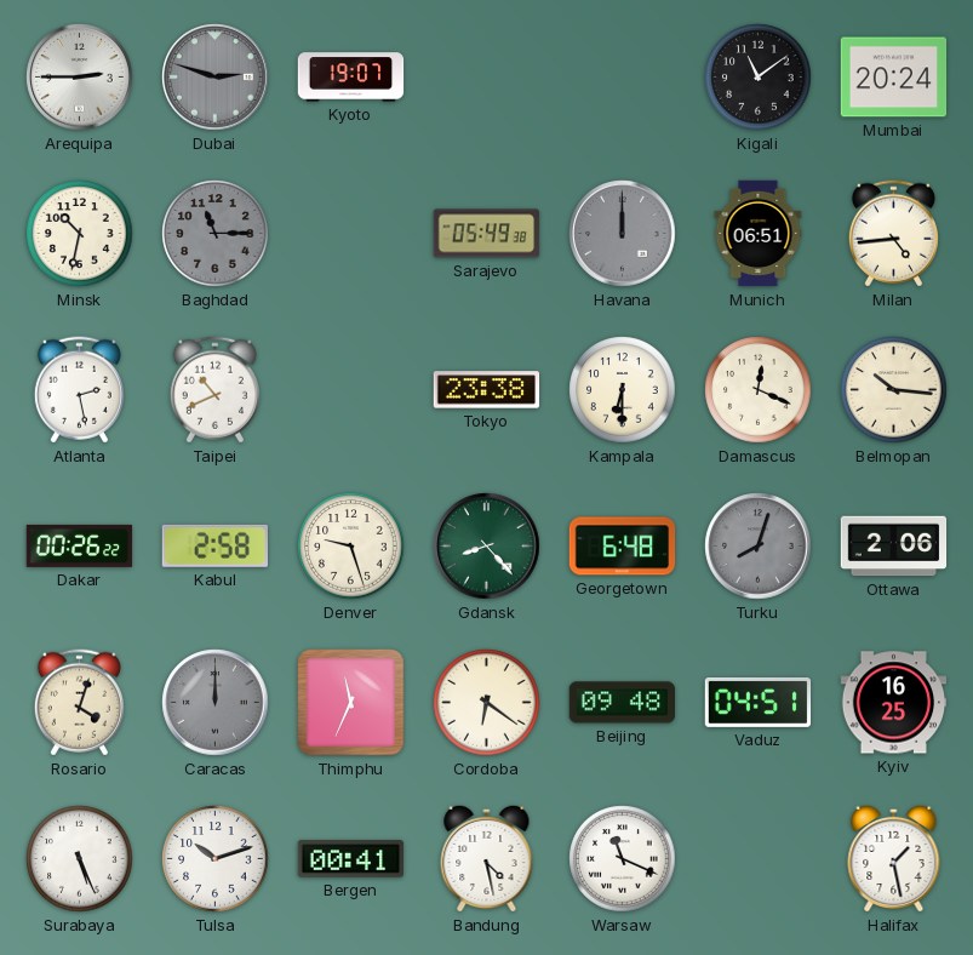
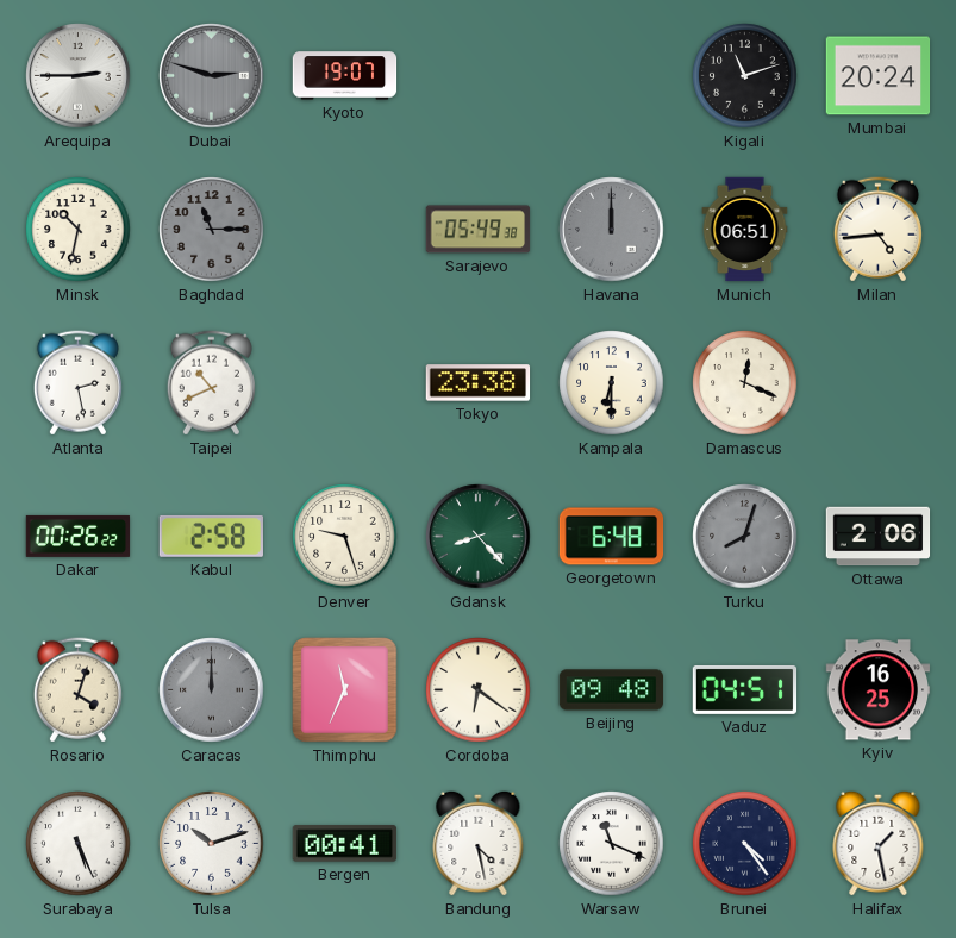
Kigali: 11:09 -> 11:12 (745, 76)
Belmopan: 10:16 -> none (894, 390)
Brunei: none -> 4:24 (745, 844)
